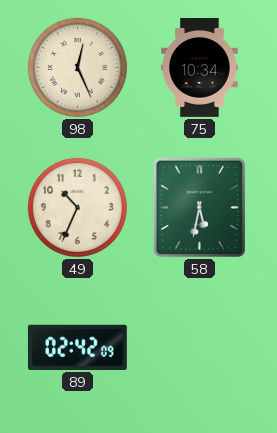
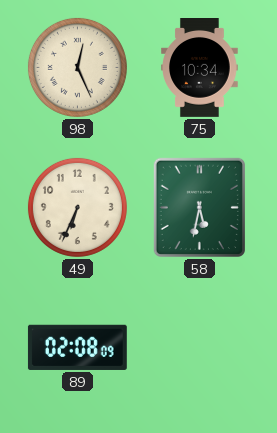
49: 10:34 -> 6:34 (77, 207)
89: 02:42 -> 02:08 (77, 347)
